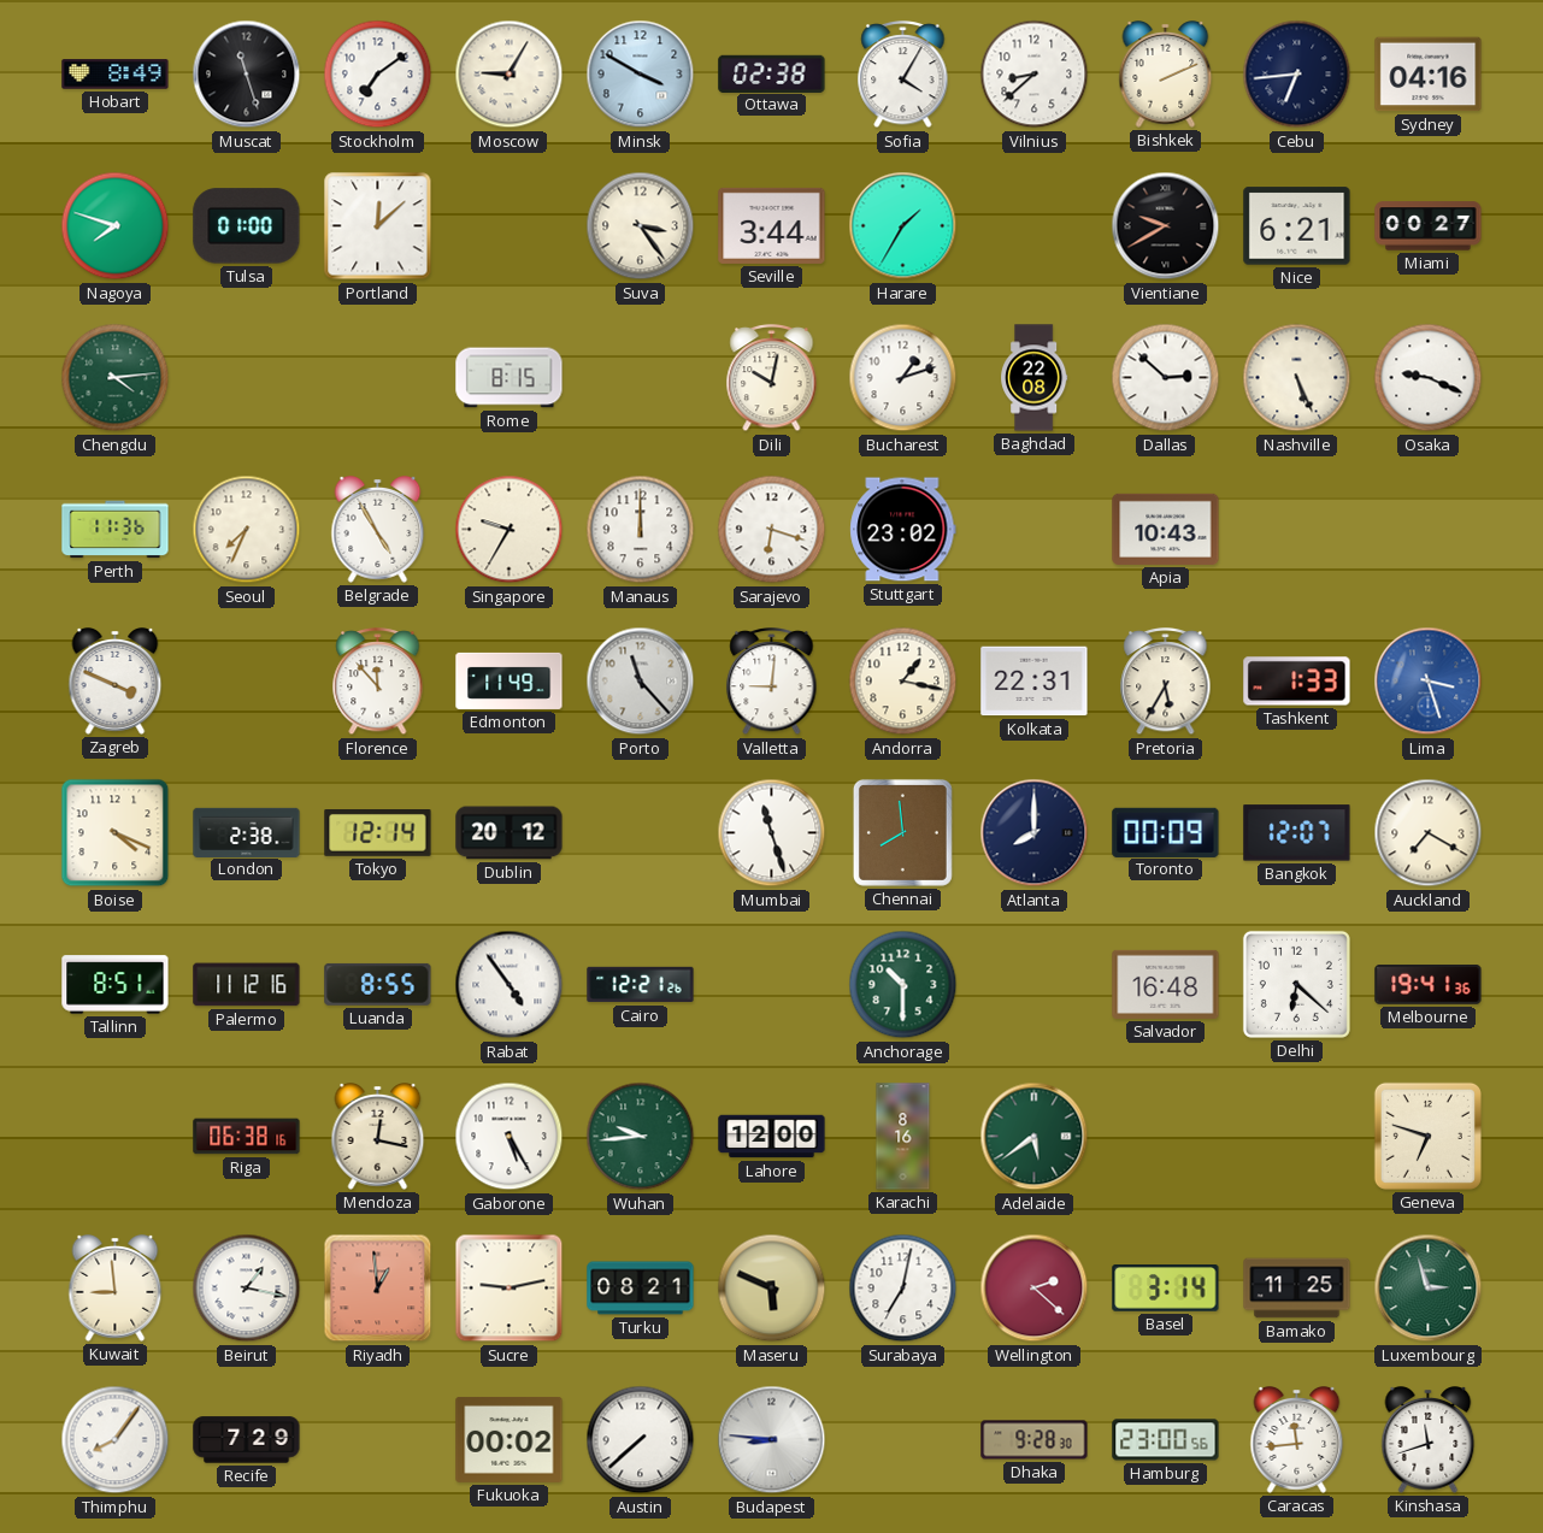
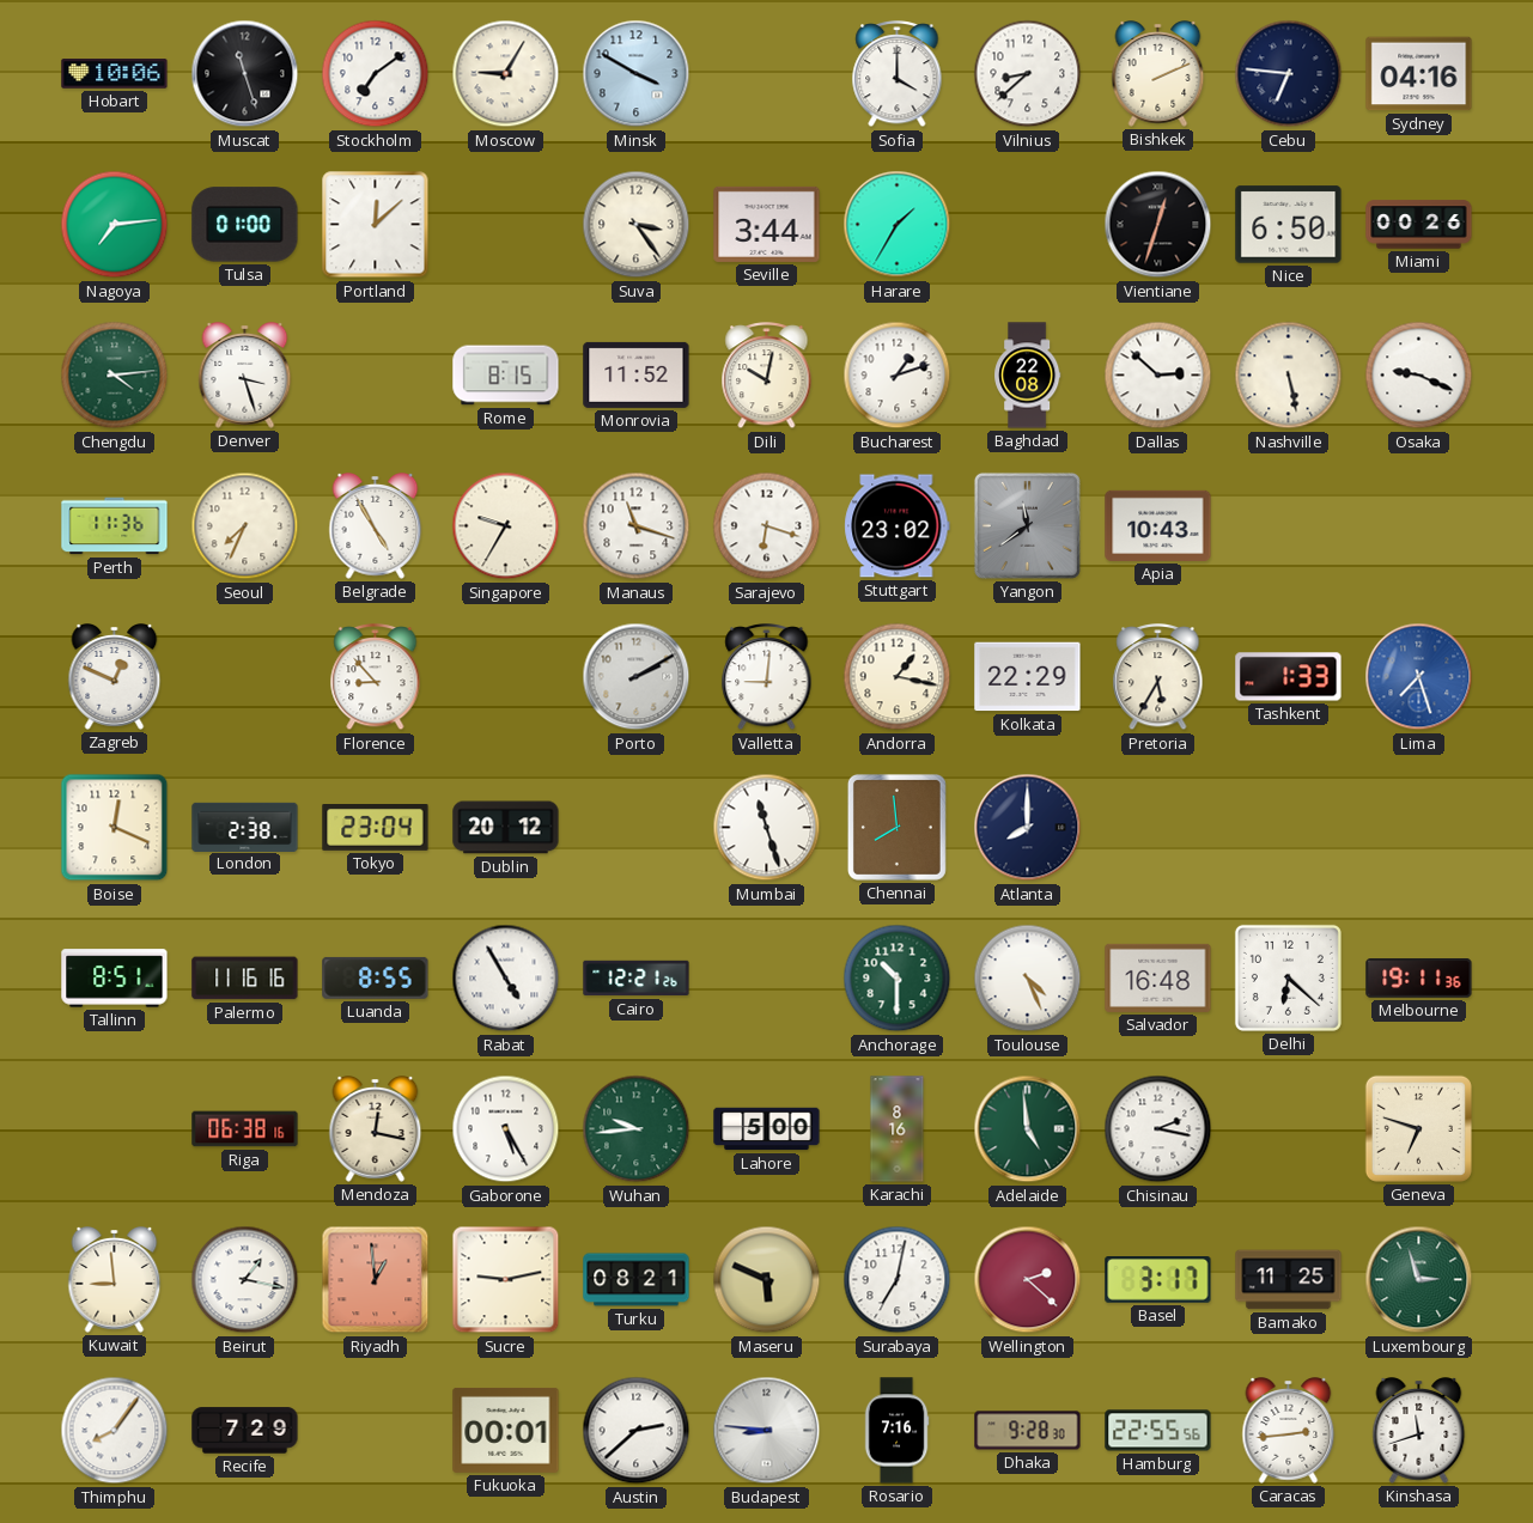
Hobart: 8:49 -> 10:06 (115, 74)
Ottawa: 02:38 -> none (772, 73)
Sofia: 4:05 -> 4:00 (898, 75)
Cebu: 6:44 -> 6:46 (1289, 74)
Nagoya: 7:48 -> 7:14 (115, 225)
Vientiane: 9:40 -> 12:33 (1158, 225)
Nice: 6:21 -> 6:50 (1289, 225)
Miami: 00:27 -> 00:26 (1419, 225)
Denver: none -> 3:27 (245, 376)
Monrovia: none -> 11:52 (637, 374)
Nashville: 5:26 -> 5:28 (1289, 376)
Manaus: 12:00 -> 11:18 (637, 526)
Yangon: none -> 11:39 (1027, 525)
Zagreb: 3:49 -> 12:49 (115, 677)
Florence: 11:53 -> 8:53 (376, 678)
Edmonton: 11:49 -> none (510, 680)
Porto: 11:23 -> 2:10 (637, 677)
Kolkata: 22:31 -> 22:29 (1028, 677)
Lima: 3:27 -> 7:27 (1419, 677)
Boise: 4:19 -> 12:19 (115, 828)
Tokyo: 12:14 -> 23:04 (376, 828)
Toronto: 00:09 -> none (1166, 832)
Bangkok: 12:07 -> none (1297, 833)
Auckland: 7:20 -> none (1429, 833)
Palermo: 11:12 -> 11:16 (245, 979)
Rabat: 4:54 -> 4:55 (506, 979)
Toulouse: none -> 4:26 (1028, 979)
Melbourne: 19:41 -> 19:11 (1419, 979)
Lahore: 12:00 -> 5:00 (767, 1129)
Adelaide: 5:39 -> 4:59 (1028, 1129)
Chisinau: none -> 2:17 (1158, 1129)
Basel: 3:14 -> 3:17 (1158, 1280)
Fukuoka: 00:02 -> 00:01 (506, 1430)
Austin: 7:38 -> 2:38 (637, 1431)
Rosario: none -> 7:16 (896, 1431)
Hamburg: 23:00 -> 22:55 (1158, 1431)
Caracas: 11:44 -> 2:44 (1289, 1431)
